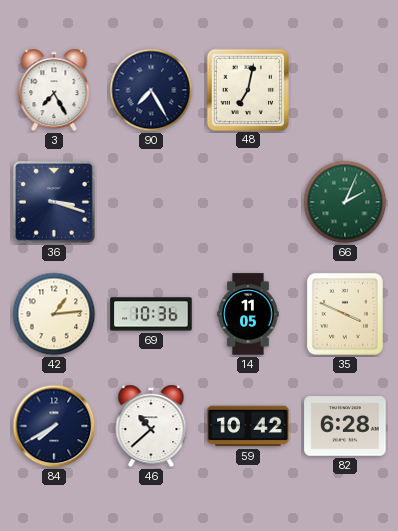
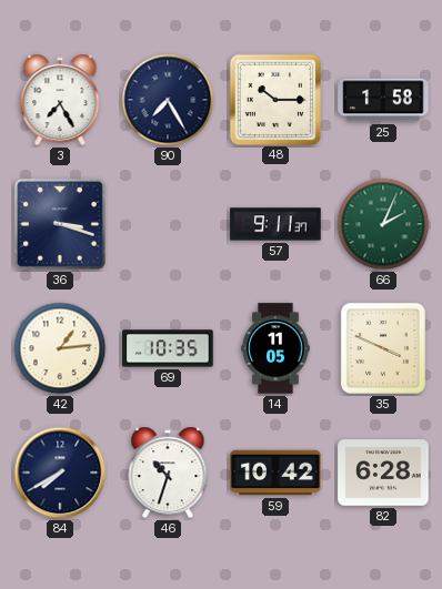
48: 7:02 -> 10:15 (274, 99)
25: none -> 1:58 (383, 100)
57: none -> 9:11 (275, 224)
69: 10:36 -> 10:35 (168, 348)
46: 10:38 -> 10:33 (168, 473)
